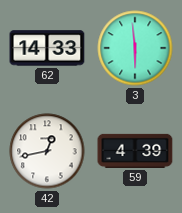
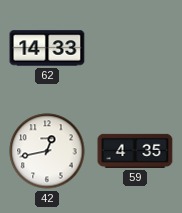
3: 5:59 -> none (135, 48)
59: 4:39 -> 4:35 (135, 151)
